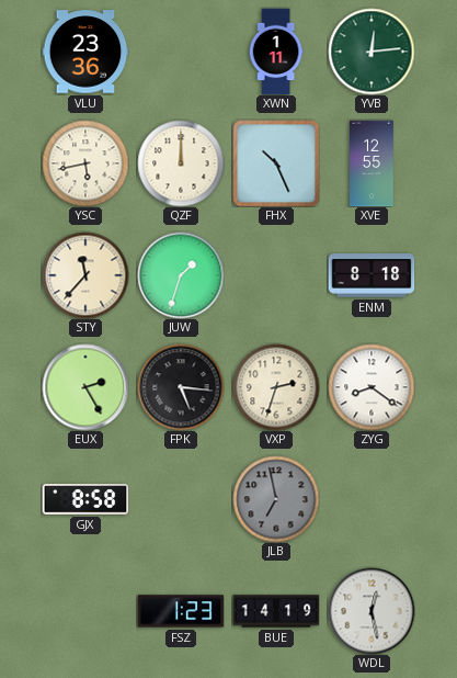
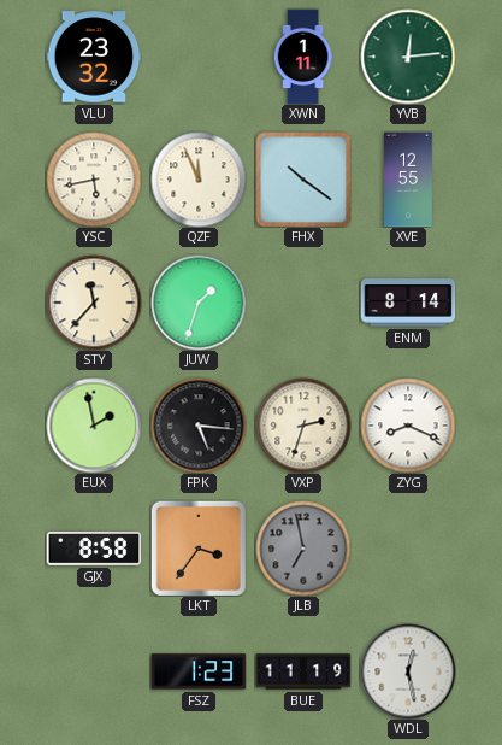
VLU: 23:36 -> 23:32 (94, 57)
QZF: 12:00 -> 11:56 (199, 180)
FHX: 10:26 -> 10:21 (303, 180)
ENM: 8:18 -> 8:14 (408, 303)
EUX: 2:25 -> 1:58 (94, 426)
ZYG: 8:21 -> 8:19 (408, 426)
LKT: none -> 3:36 (199, 549)
BUE: 14:19 -> 11:19 (303, 671)
